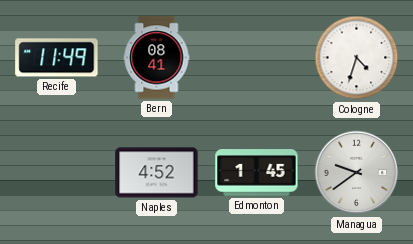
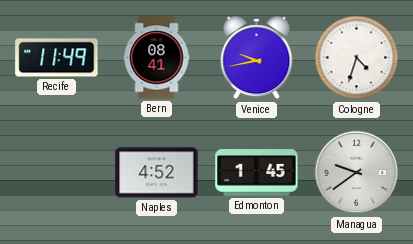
Venice: none -> 9:43 (257, 58)
